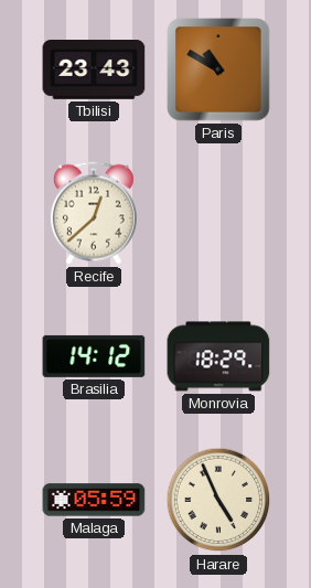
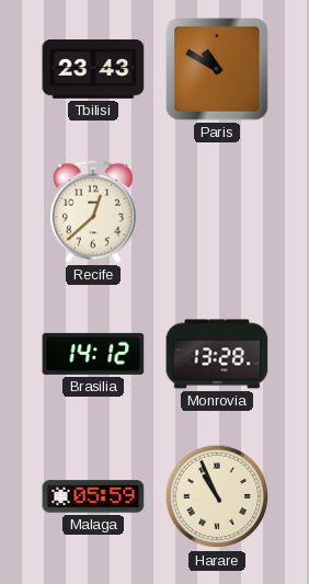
Monrovia: 18:29 -> 13:28 (217, 354)
Harare: 4:56 -> 10:56 (217, 496)
